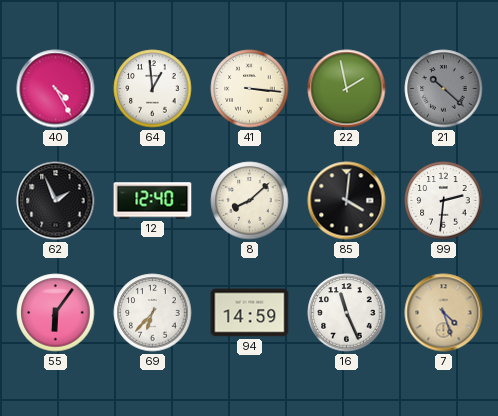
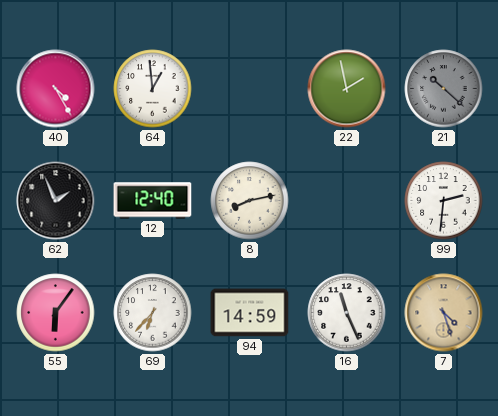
41: 3:16 -> none (250, 89)
8: 8:08 -> 8:13 (250, 201)
85: 4:01 -> none (347, 201)
